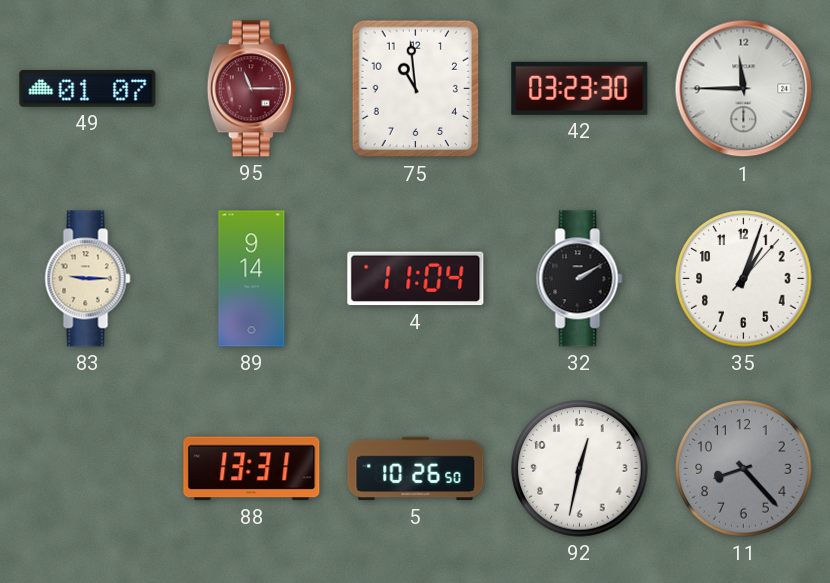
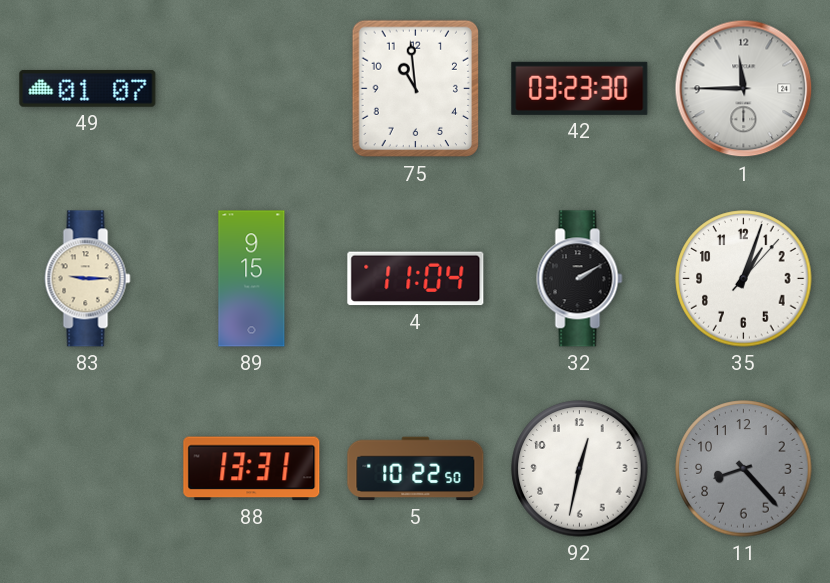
95: 11:15 -> none (251, 89)
89: 9:14 -> 9:15 (252, 279)
5: 10:26 -> 10:22 (416, 469)
